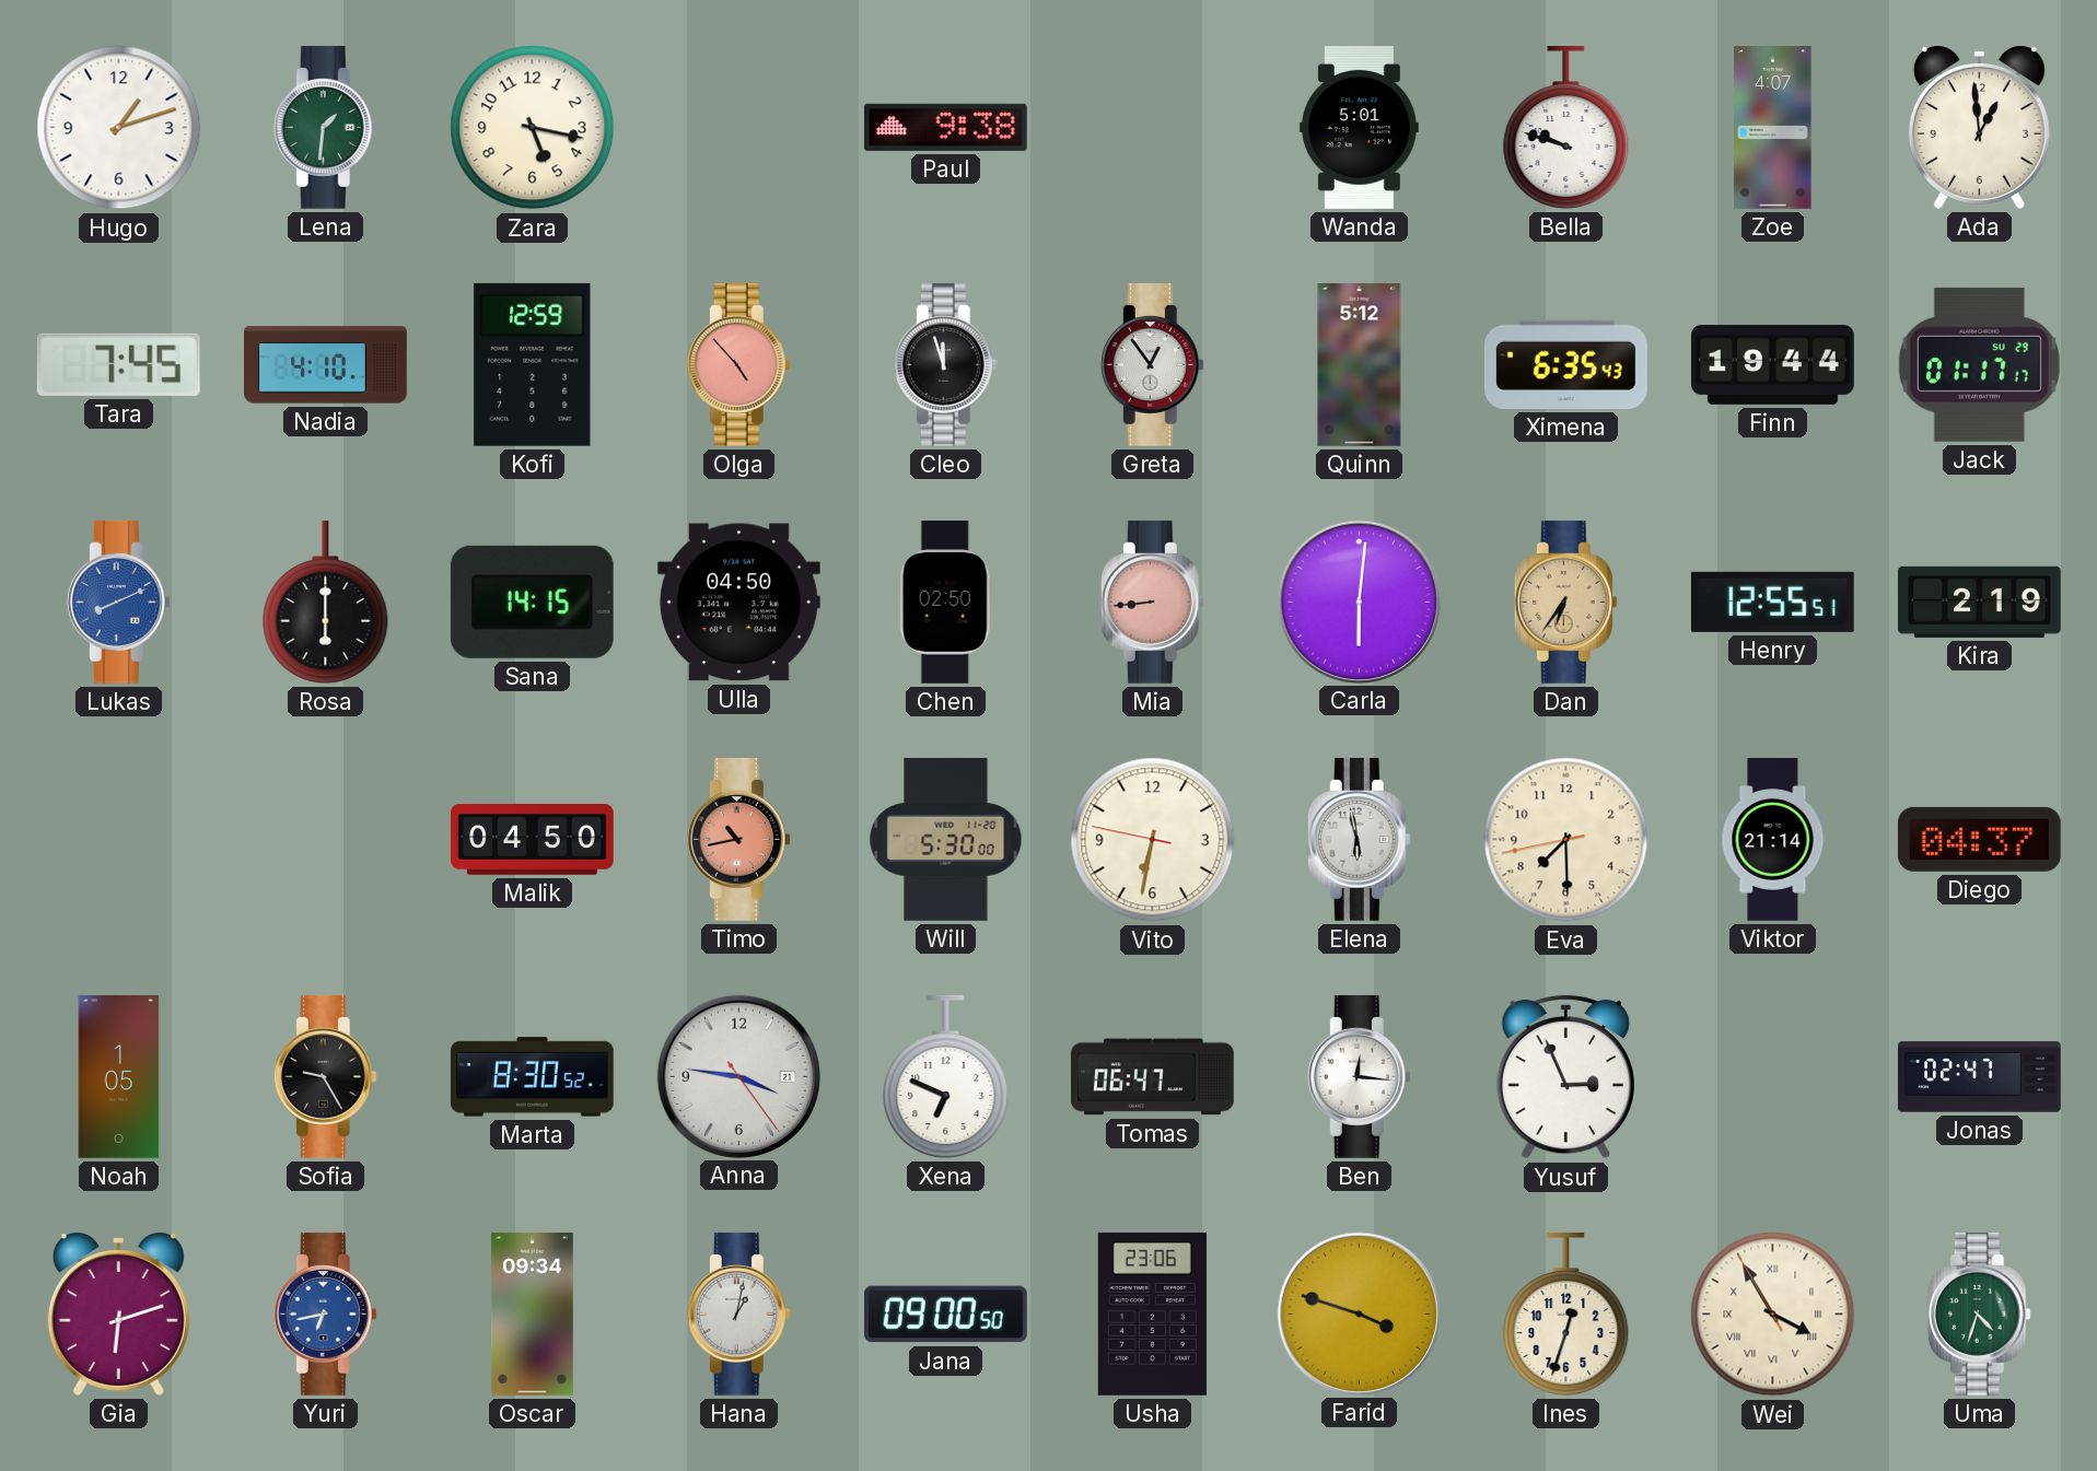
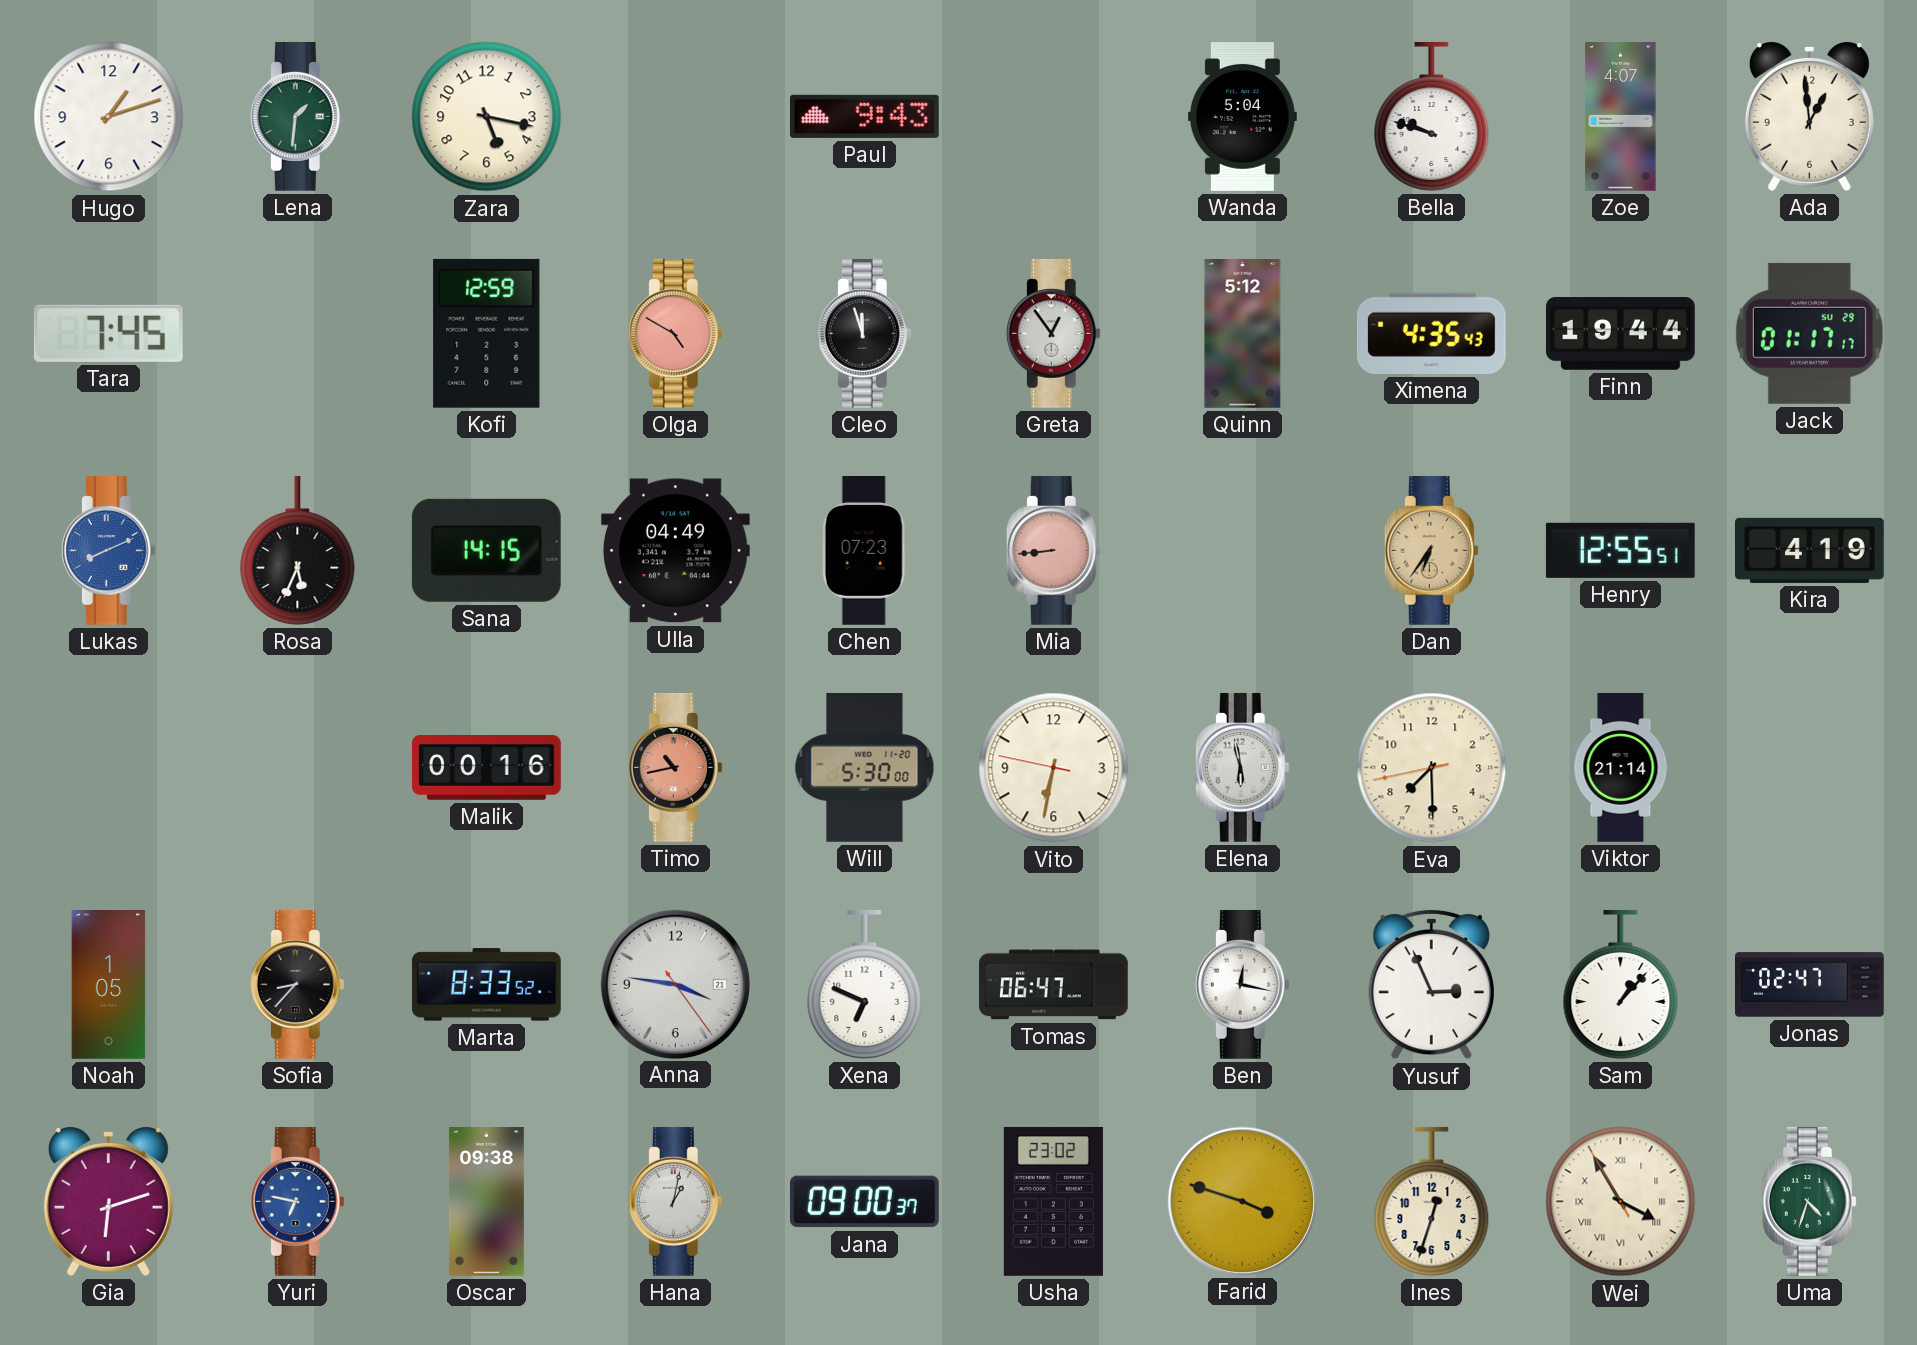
Paul: 9:38 -> 9:43 (864, 116)
Wanda: 5:01 -> 5:04 (1242, 117)
Nadia: 4:10 -> none (326, 365)
Olga: 4:53 -> 4:50 (675, 333)
Ximena: 6:35 -> 4:35 (1431, 333)
Rosa: 6:00 -> 5:34 (298, 550)
Ulla: 04:50 -> 04:49 (675, 551)
Chen: 02:50 -> 07:23 (864, 551)
Carla: 6:01 -> none (1359, 602)
Kira: 2:19 -> 4:19 (1810, 550)
Malik: 04:50 -> 00:16 (487, 768)
Diego: 04:37 -> none (1979, 839)
Sofia: 9:25 -> 8:37 (297, 984)
Marta: 8:30 -> 8:33 (486, 985)
Ben: 12:16 -> 12:17 (1242, 984)
Sam: none -> 1:07 (1621, 984)
Yuri: 6:43 -> 6:47 (297, 1201)
Oscar: 09:34 -> 09:38 (486, 1202)
Jana: 09:00:50 -> 09:00:37 (864, 1202)
Usha: 23:06 -> 23:02 (1053, 1201)
